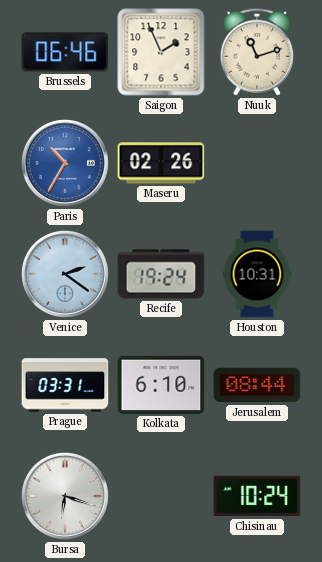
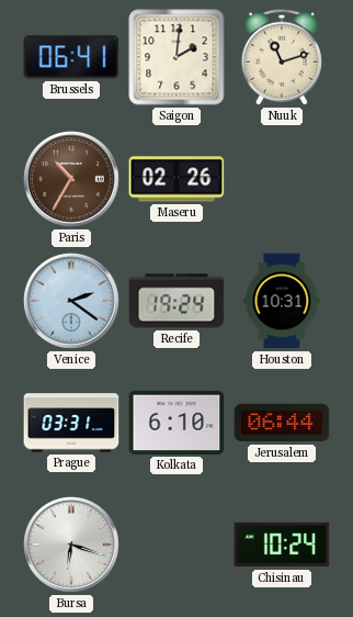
Brussels: 06:46 -> 06:41 (71, 57)
Saigon: 1:56 -> 2:01 (176, 57)
Paris dial: blue -> brown (71, 179)
Jerusalem: 08:44 -> 06:44 (282, 423)
